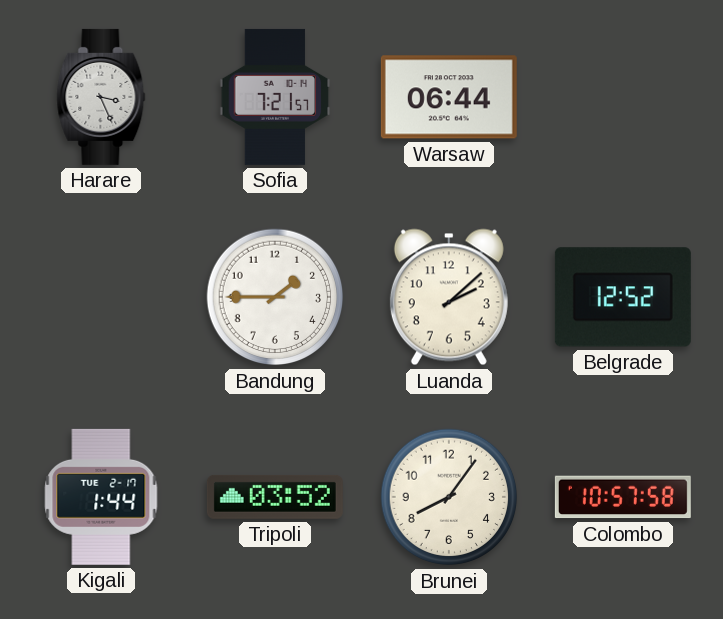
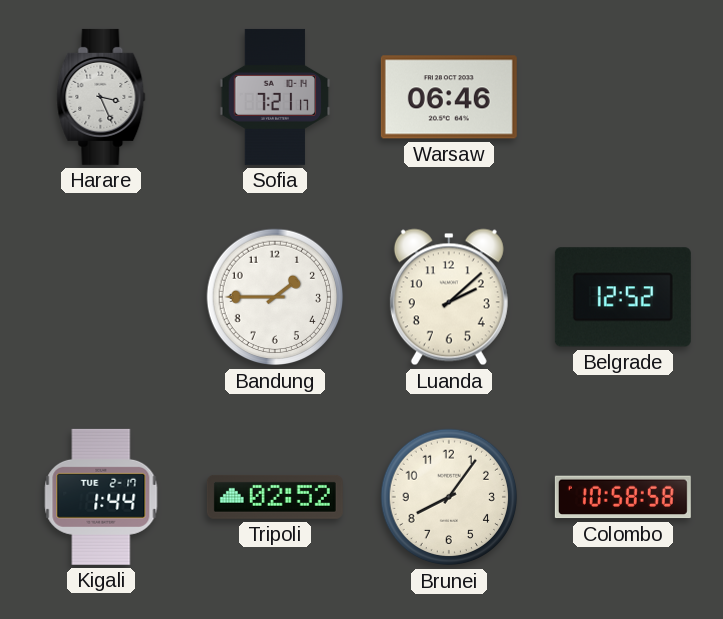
Sofia: 7:21:57 -> 7:21:17 (275, 97)
Warsaw: 06:44 -> 06:46 (449, 97)
Tripoli: 03:52 -> 02:52 (275, 497)
Colombo: 10:57 -> 10:58 (623, 497)
